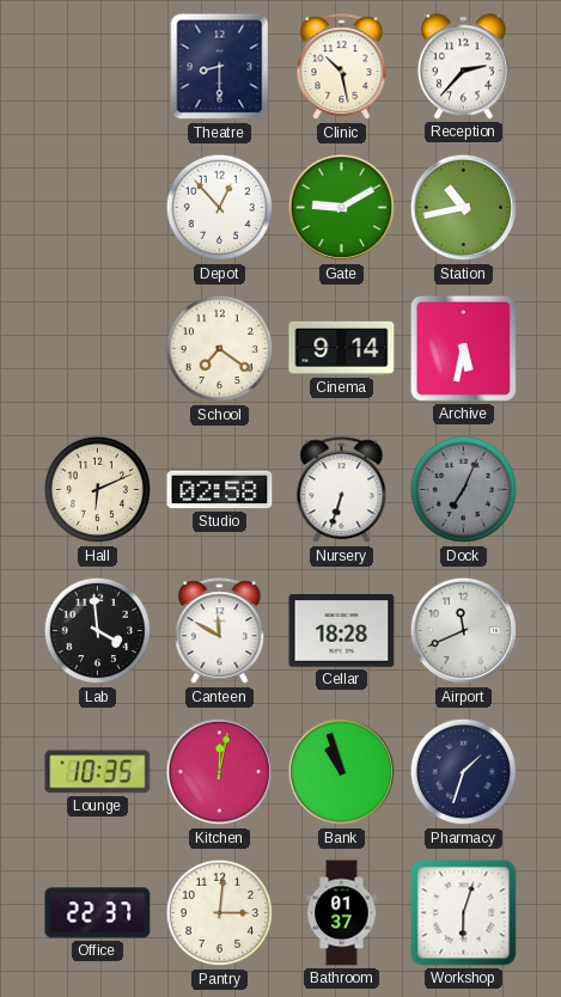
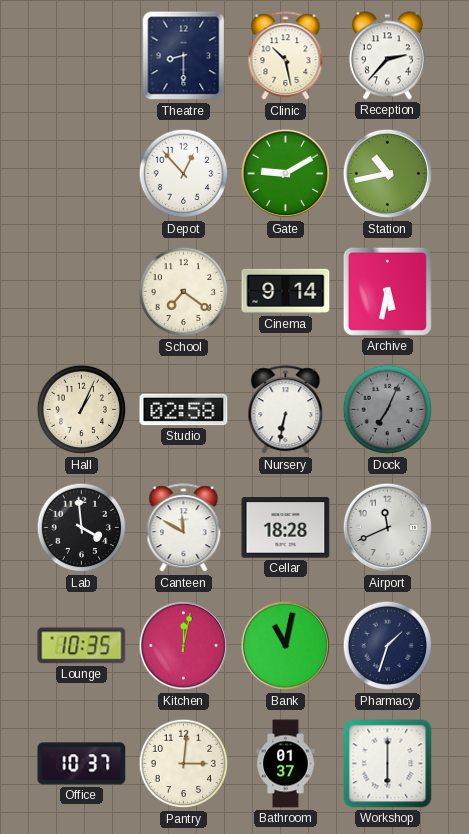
Hall: 6:11 -> 1:04 (82, 410)
Nursery: 6:33 -> 6:32 (286, 410)
Bank: 10:57 -> 11:02 (286, 646)
Office: 22:37 -> 10:37 (82, 764)
Workshop: 6:03 -> 6:00 (388, 764)
